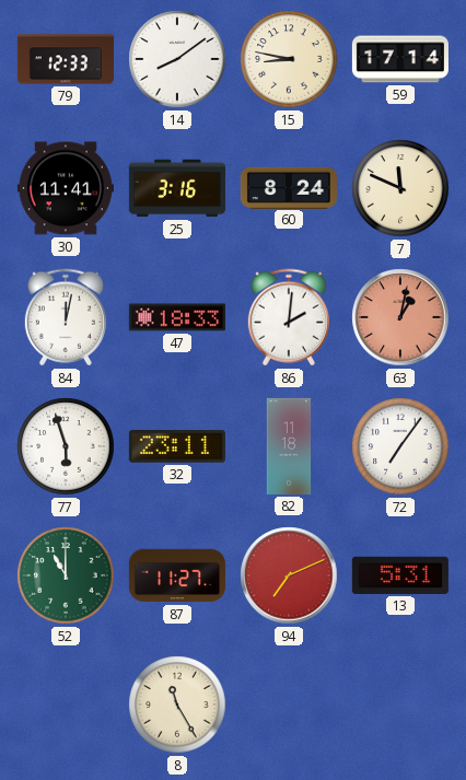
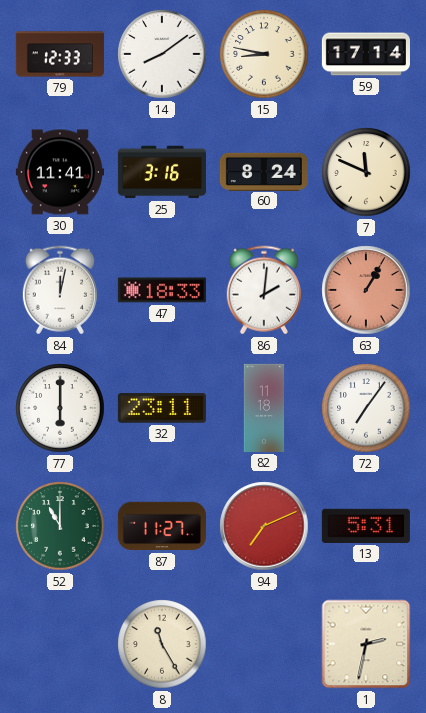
63: 1:02 -> 1:05 (366, 290)
77: 5:57 -> 6:00 (60, 408)
1: none -> 2:32 (366, 644)
